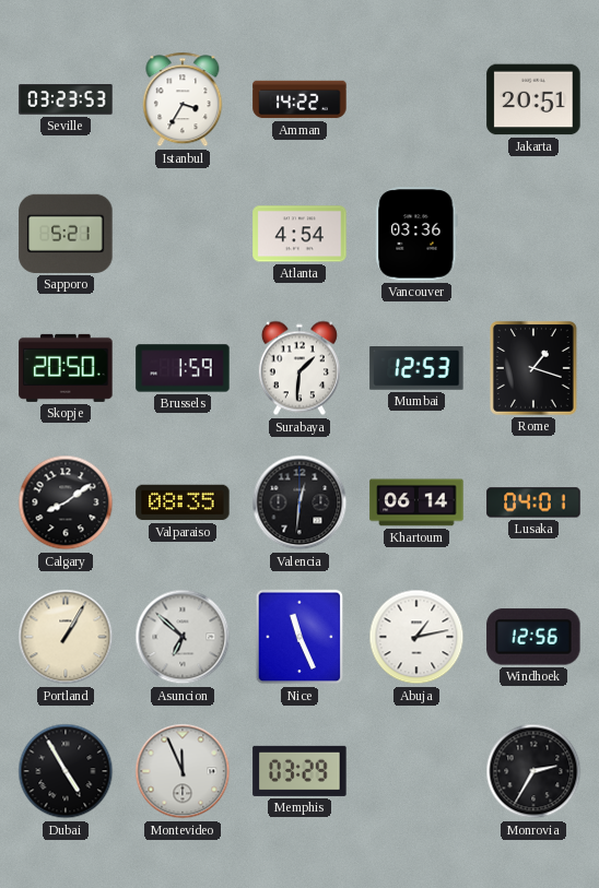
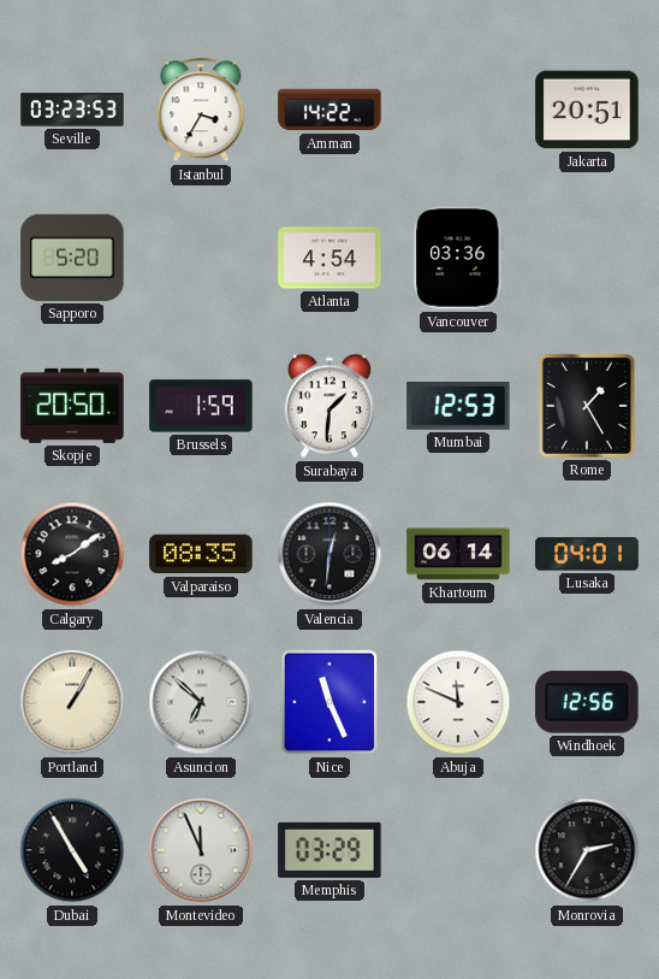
Sapporo: 5:21 -> 5:20 (72, 258)
Rome: 1:18 -> 1:25 (587, 406)
Abuja: 1:13 -> 11:49 (458, 702)
